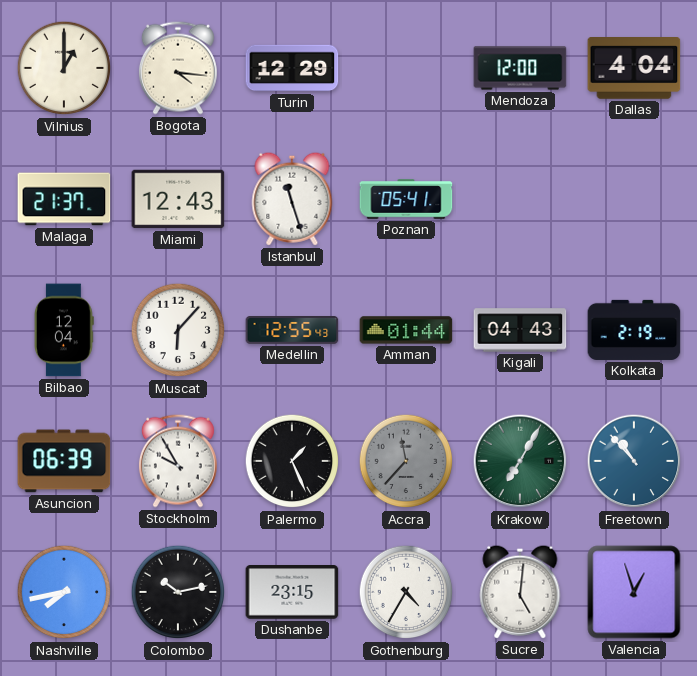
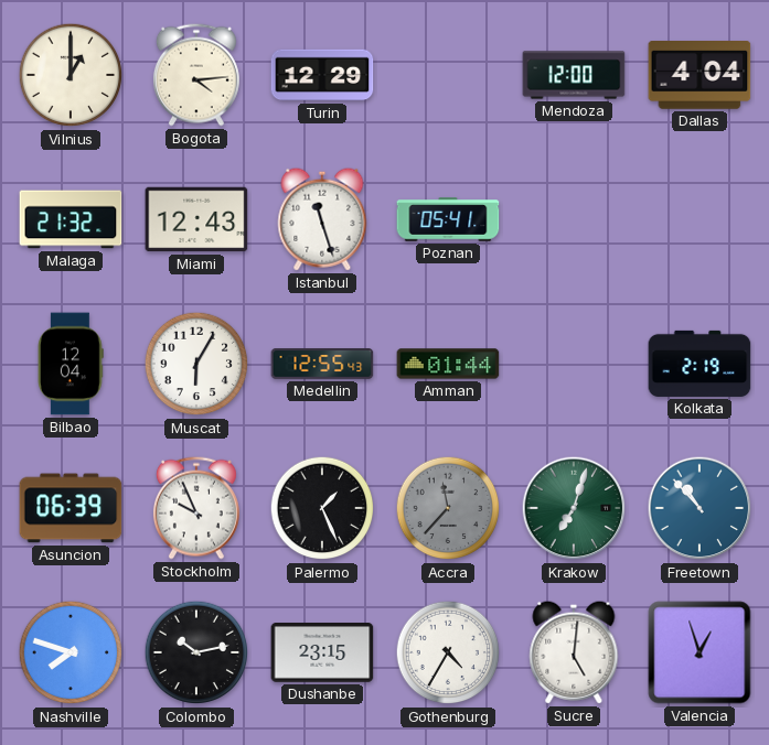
Bogota: 4:16 -> 4:14 (196, 75)
Malaga: 21:37 -> 21:32 (71, 219)
Muscat: 6:07 -> 6:05 (196, 364)
Kigali: 04:43 -> none (520, 330)
Stockholm: 9:55 -> 9:56 (196, 508)
Krakow: 7:05 -> 7:03 (574, 508)
Nashville: 7:43 -> 7:48 (71, 652)
